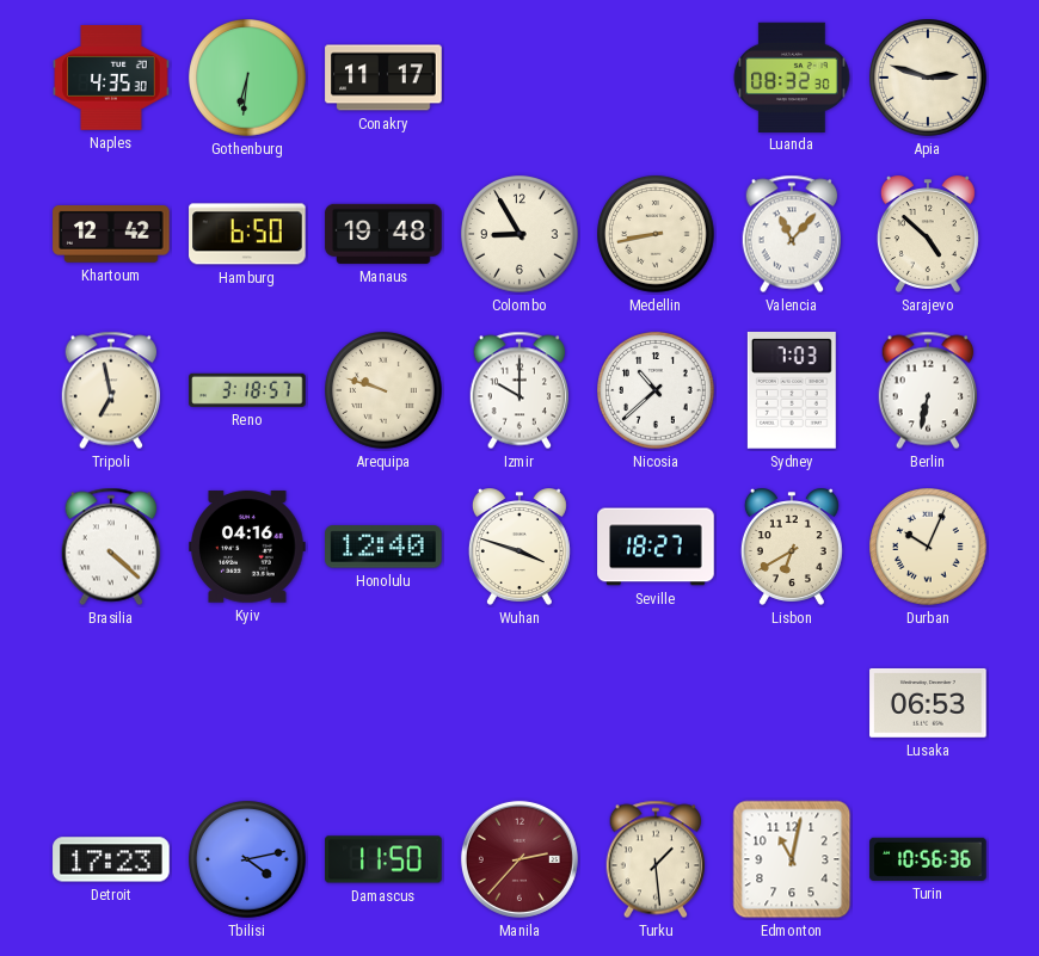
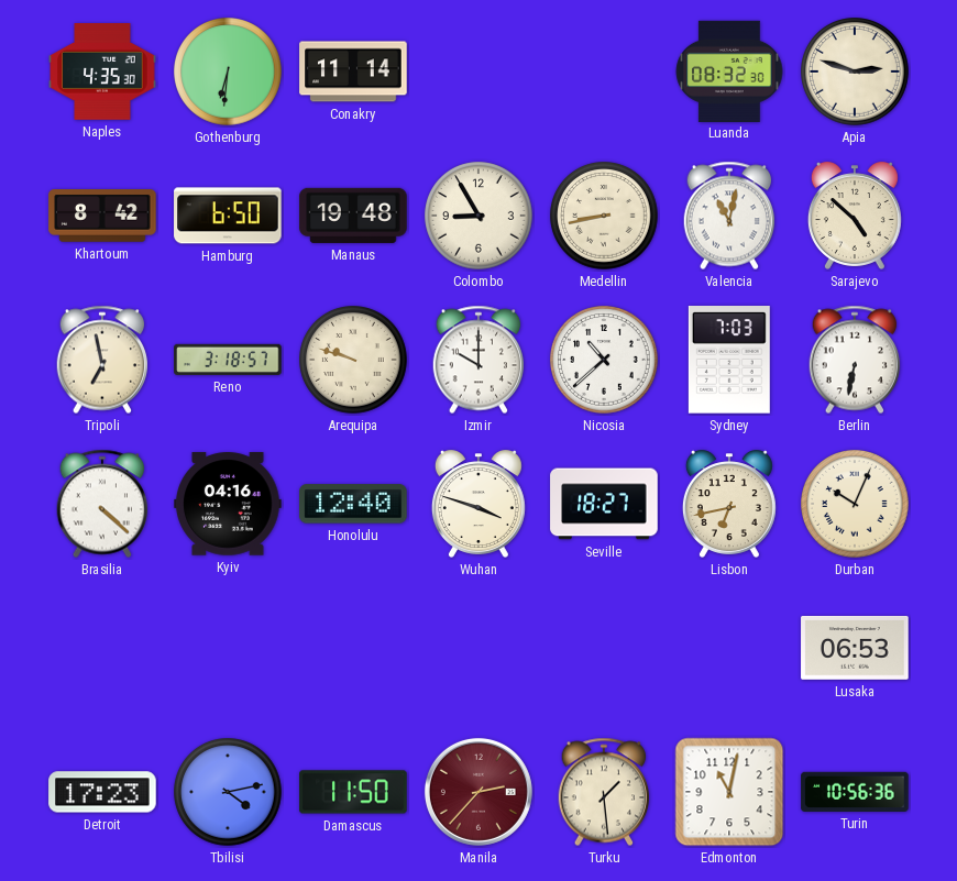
Conakry: 11:17 -> 11:14 (353, 71)
Khartoum: 12:42 -> 8:42 (102, 217)
Valencia: 11:07 -> 11:02 (728, 216)
Lisbon: 6:40 -> 6:43 (729, 504)
